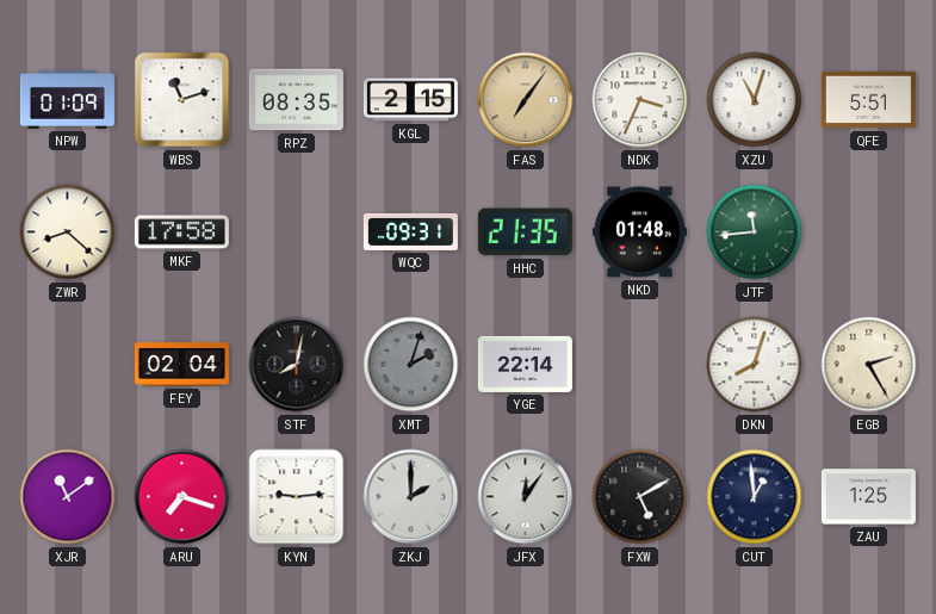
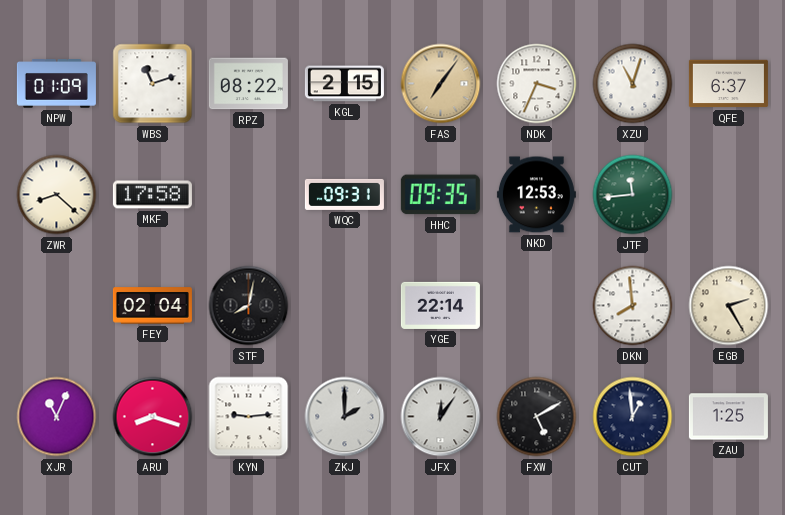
RPZ: 08:35 -> 08:22 (248, 84)
QFE: 5:51 -> 6:37 (728, 84)
HHC: 21:35 -> 09:35 (440, 195)
NKD: 01:48 -> 12:53 (536, 195)
XMT: 2:03 -> none (411, 365)
DKN: 8:03 -> 7:59 (633, 306)
XJR: 11:09 -> 11:04 (57, 417)
ARU: 7:18 -> 8:18 (153, 417)
